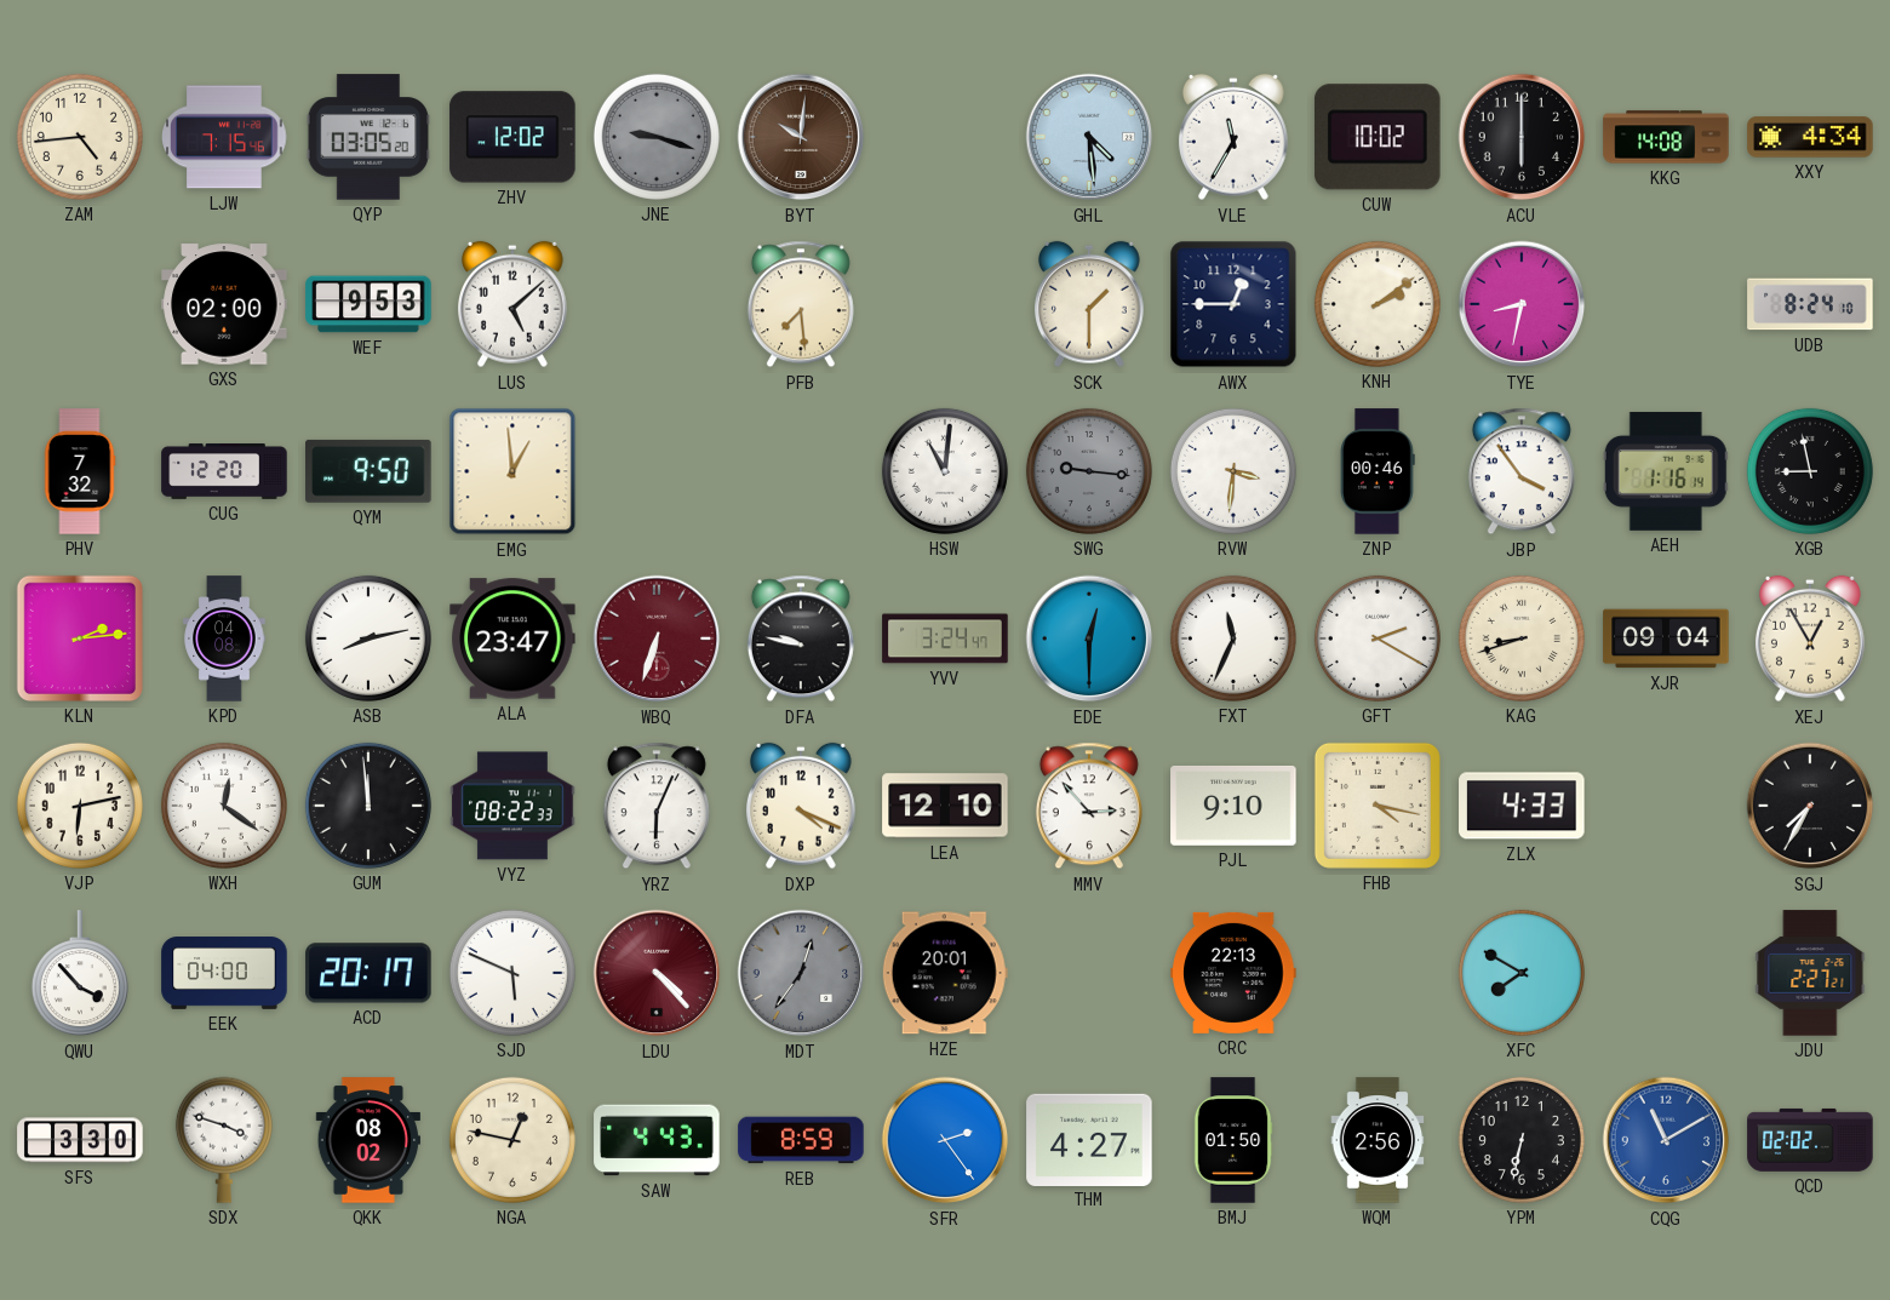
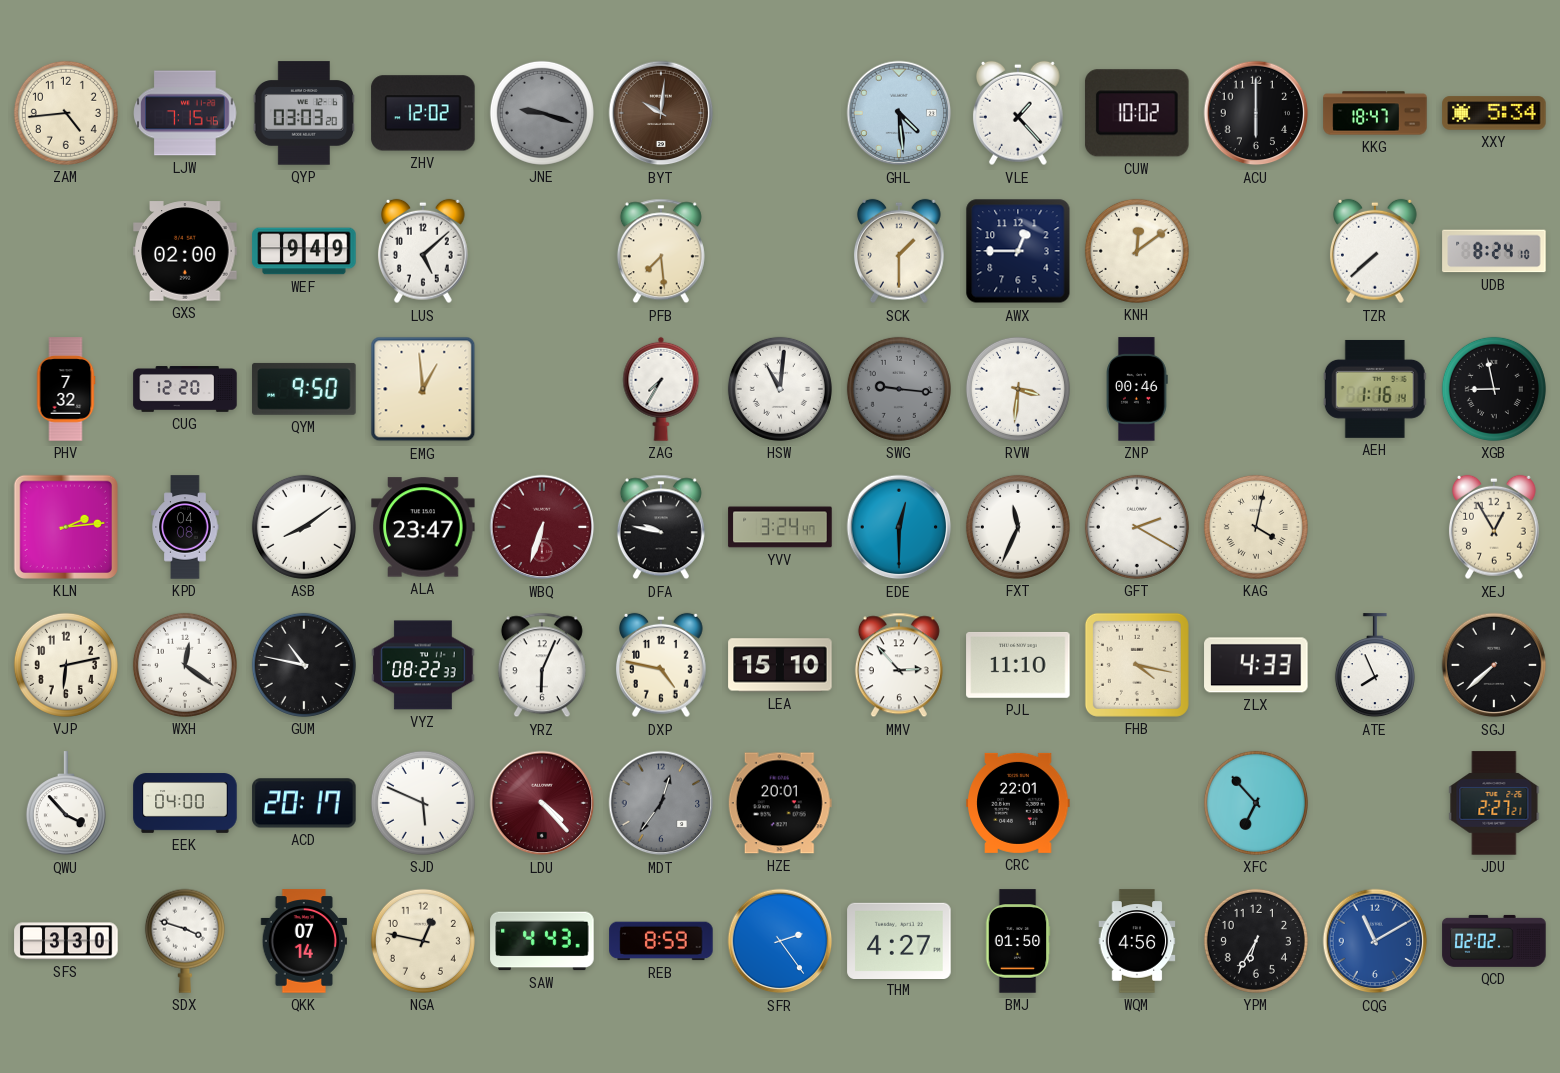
QYP: 03:05 -> 03:03 (304, 113)
VLE: 11:35 -> 1:23 (1018, 113)
KKG: 14:08 -> 18:47 (1375, 113)
XXY: 4:34 -> 5:34 (1494, 113)
WEF: 9:53 -> 9:49 (304, 251)
KNH: 2:09 -> 12:09 (1137, 251)
TYE: 8:32 -> none (1522, 304)
TZR: none -> 7:38 (1375, 251)
ZAG: none -> 7:35 (661, 389)
JBP: 3:54 -> none (1522, 471)
ASB: 8:13 -> 8:09 (304, 527)
KAG: 8:42 -> 4:02 (1256, 527)
XJR: 09:04 -> none (1666, 638)
GUM: 11:59 -> 10:47 (304, 665)
DXP: 4:19 -> 4:47 (661, 665)
LEA: 12:10 -> 15:10 (780, 665)
PJL: 9:10 -> 11:10 (1018, 665)
ATE: none -> 7:56 (1375, 666)
SGJ: 7:35 -> 7:38 (1494, 665)
CRC: 22:13 -> 22:01 (1018, 803)
XFC: 7:50 -> 6:53 (1256, 803)
QKK: 08:02 -> 07:14 (303, 941)
WQM: 2:56 -> 4:56 (1137, 941)
YPM: 6:32 -> 6:35 (1256, 941)
